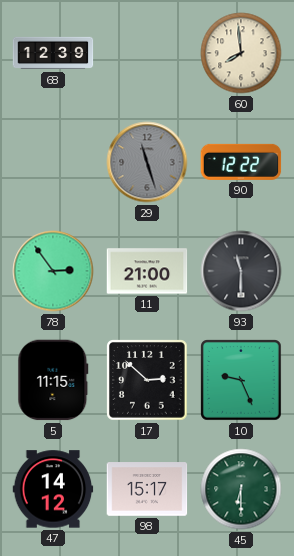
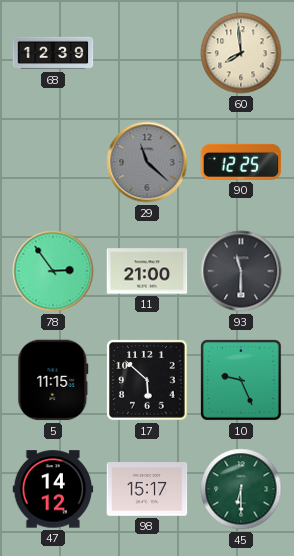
29: 11:27 -> 11:22 (147, 162)
90: 12:22 -> 12:25 (241, 162)
17: 2:52 -> 5:52 (147, 380)
